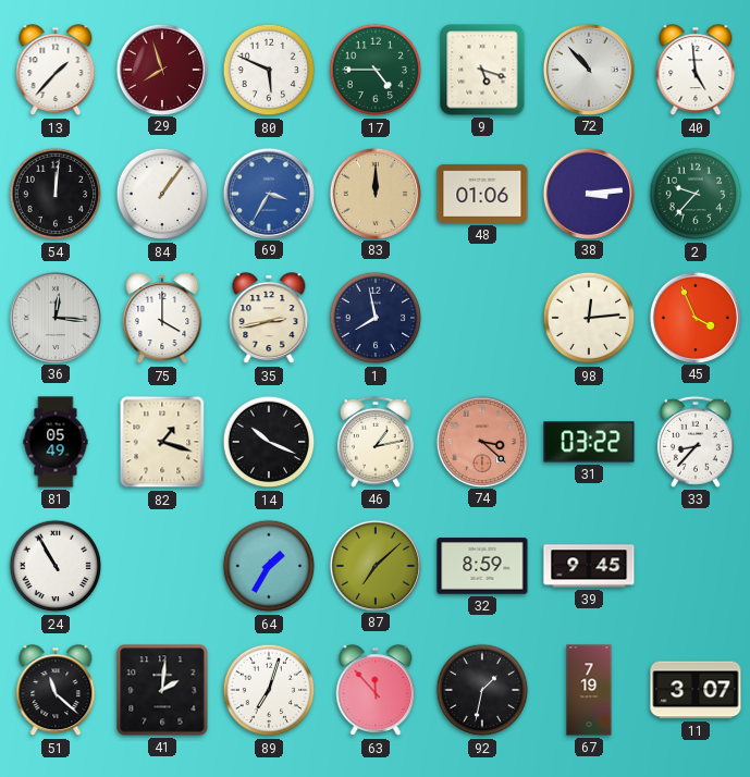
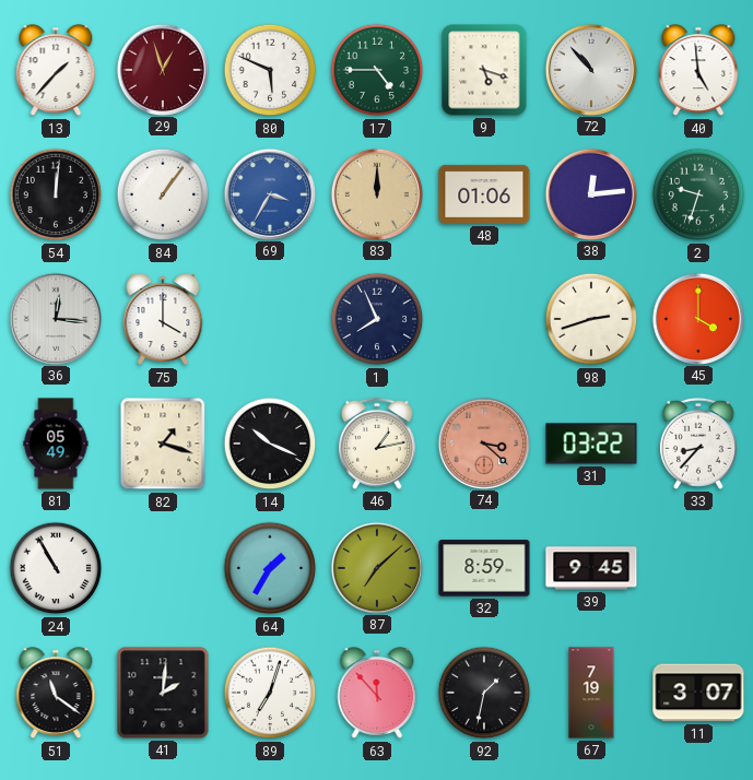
29: 7:57 -> 12:57 (162, 69)
38: 3:14 -> 12:14 (590, 193)
2: 9:37 -> 9:33 (698, 194)
35: 2:43 -> none (269, 319)
1: 7:58 -> 7:56 (377, 319)
98: 12:14 -> 2:42 (591, 319)
45: 3:56 -> 4:00 (697, 318)
51: 11:22 -> 11:21 (56, 694)
